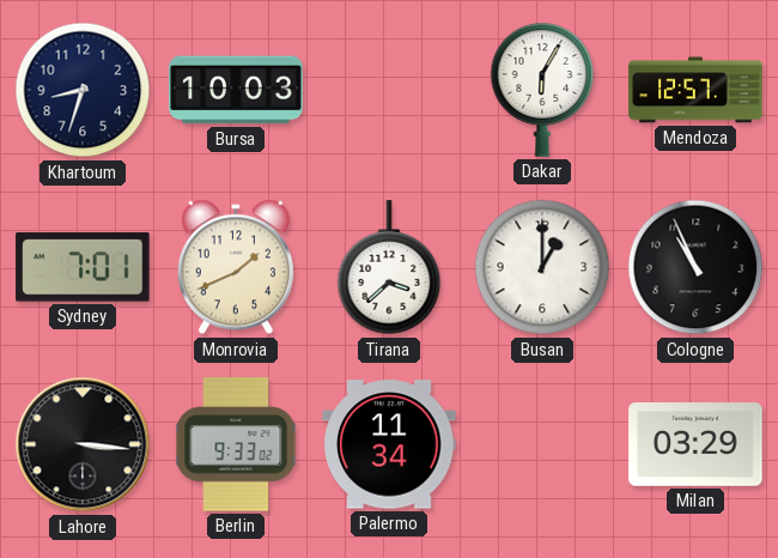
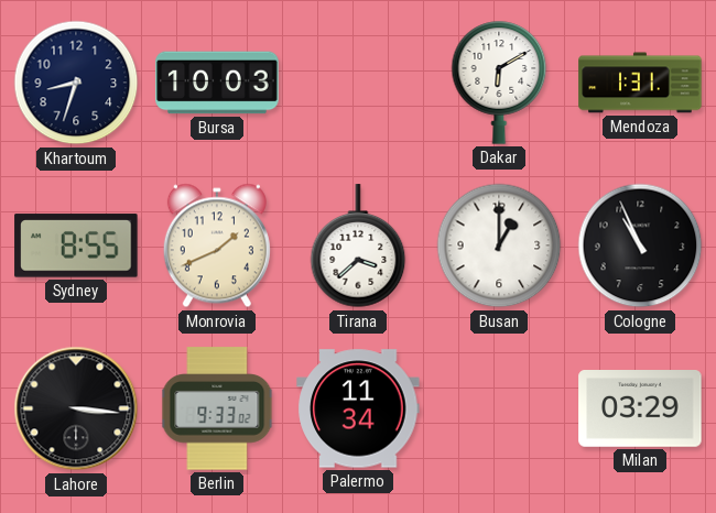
Dakar: 6:05 -> 6:10 (499, 83)
Mendoza: 12:57 -> 1:31 (640, 83)
Sydney: 7:01 -> 8:55 (76, 245)
